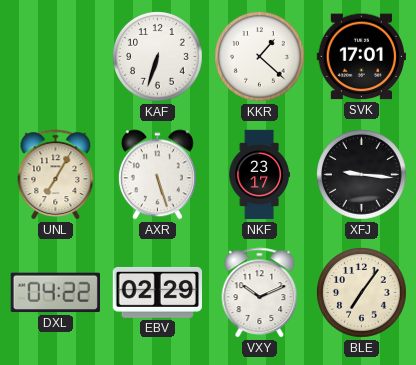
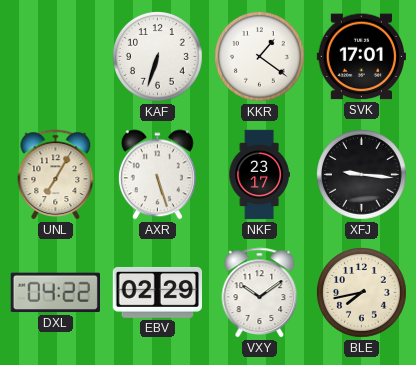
KKR: 1:22 -> 1:21 (260, 57)
VXY: 10:11 -> 10:09 (260, 293)
BLE: 7:06 -> 7:43 (362, 293)
